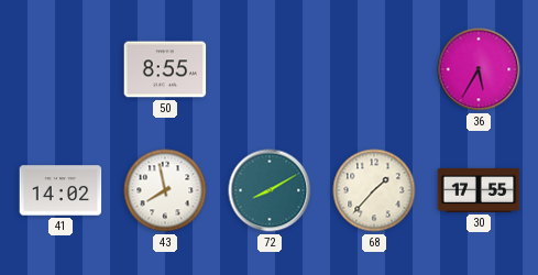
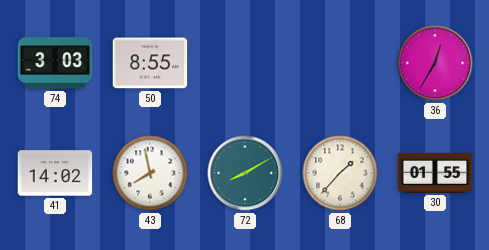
74: none -> 3:03 (55, 63)
36: 5:35 -> 12:35 (435, 63)
30: 17:55 -> 01:55 (435, 173)
